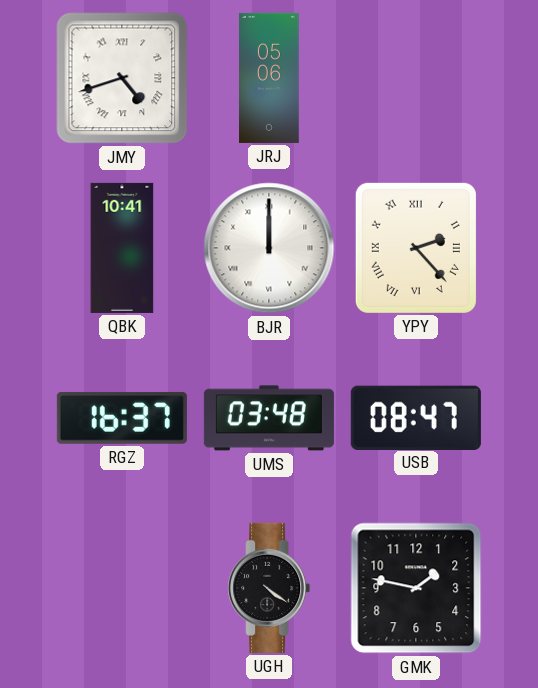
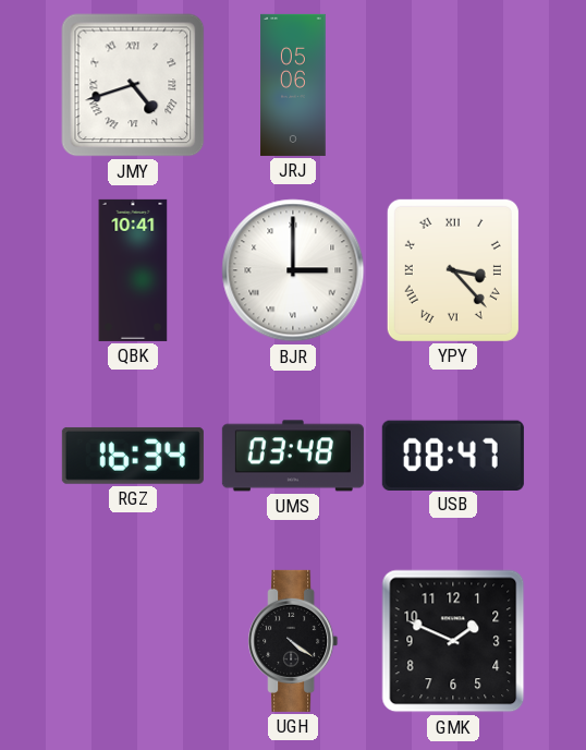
BJR: 12:00 -> 3:00 (293, 270)
YPY: 2:23 -> 3:23 (453, 270)
RGZ: 16:37 -> 16:34 (133, 456)
GMK: 1:47 -> 1:49 (453, 641)
